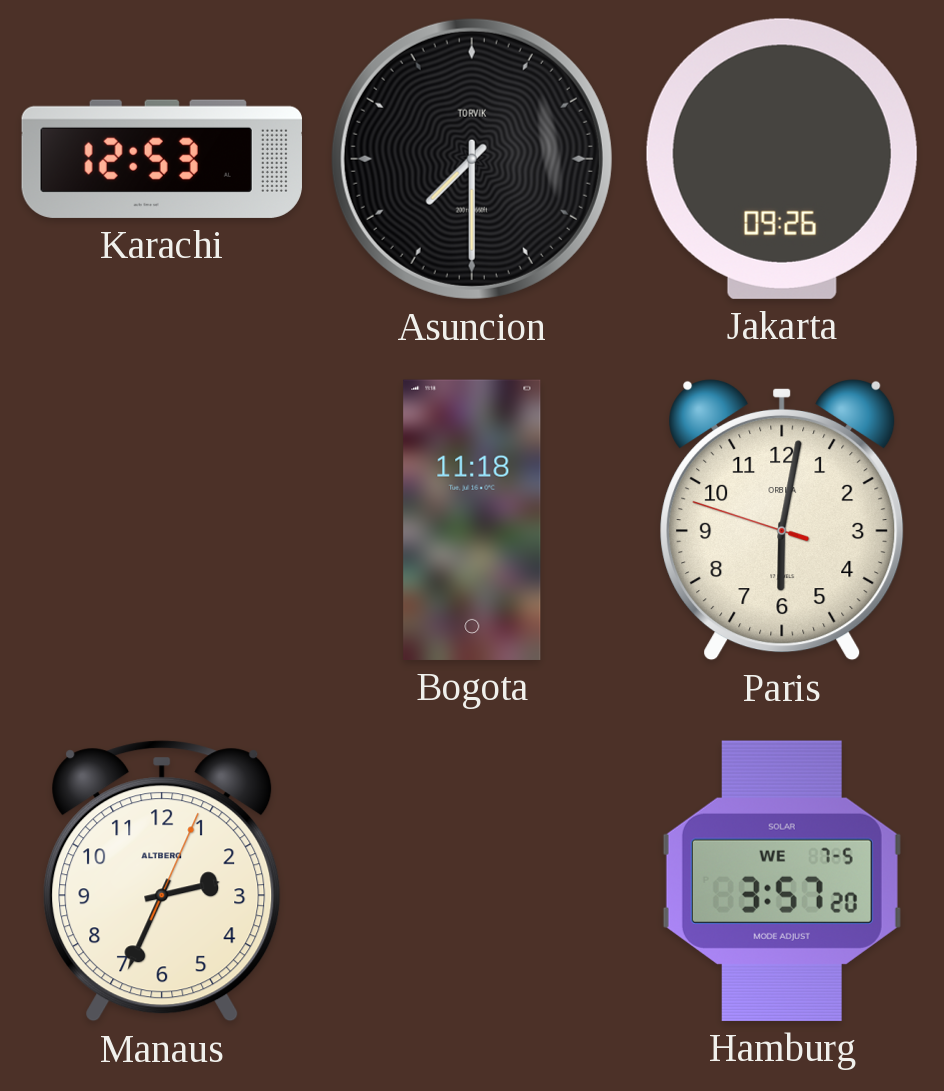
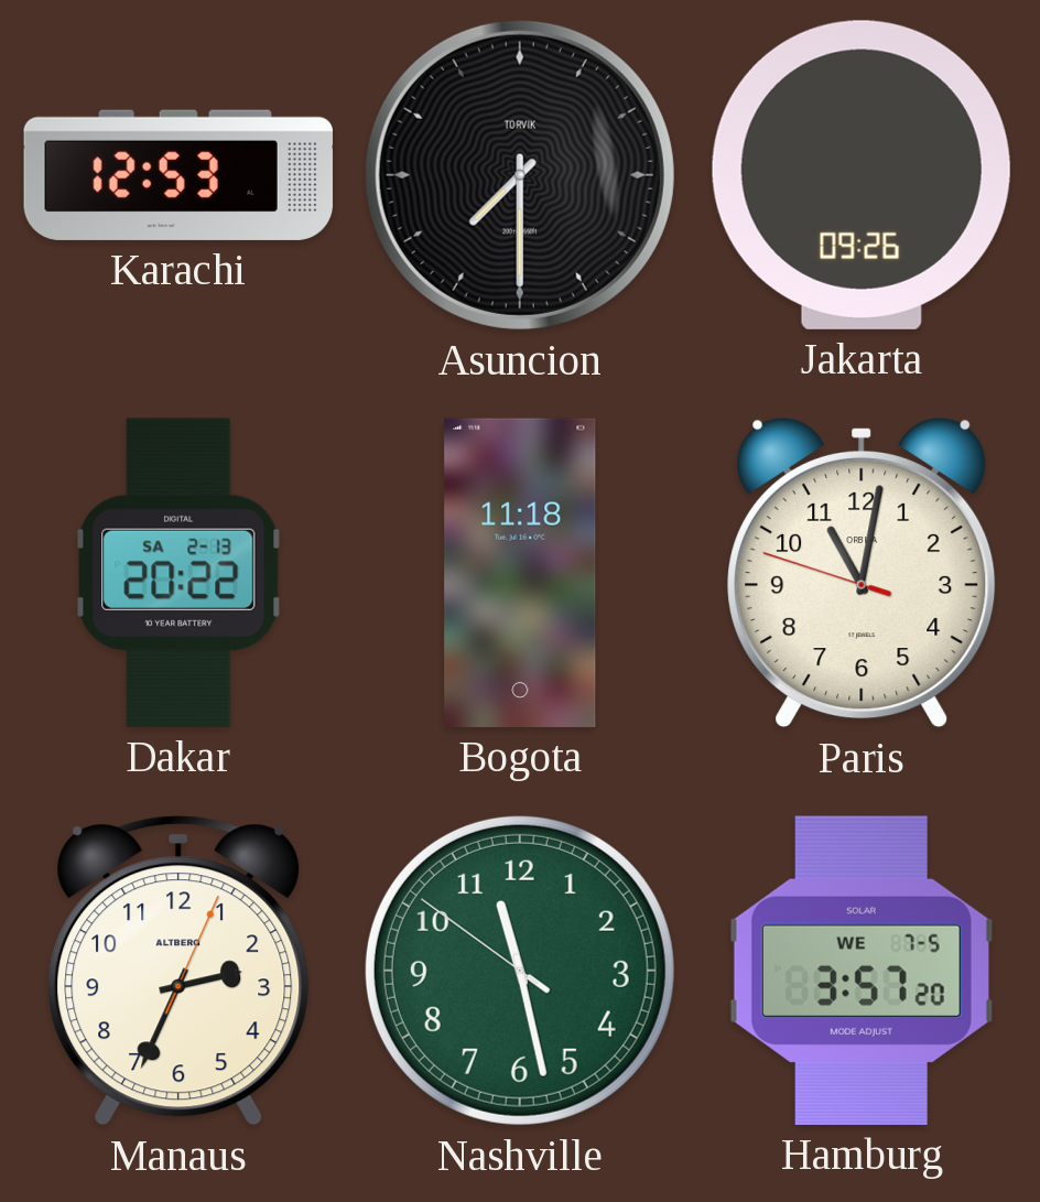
Dakar: none -> 20:22 (178, 573)
Paris: 6:01 -> 11:01 (862, 573)
Nashville: none -> 11:27 (520, 971)
